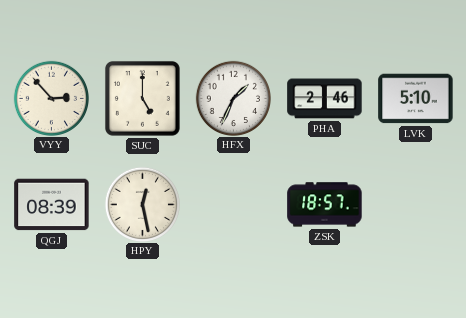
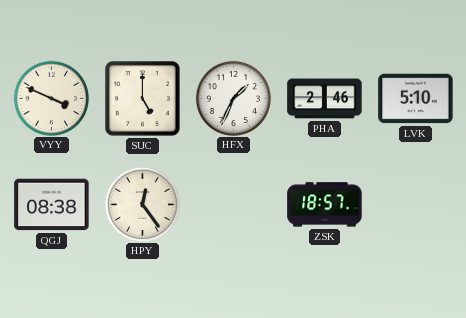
VYY: 2:53 -> 3:49 (51, 98)
QGJ: 08:39 -> 08:38 (52, 205)
HPY: 12:28 -> 12:24 (142, 204)
